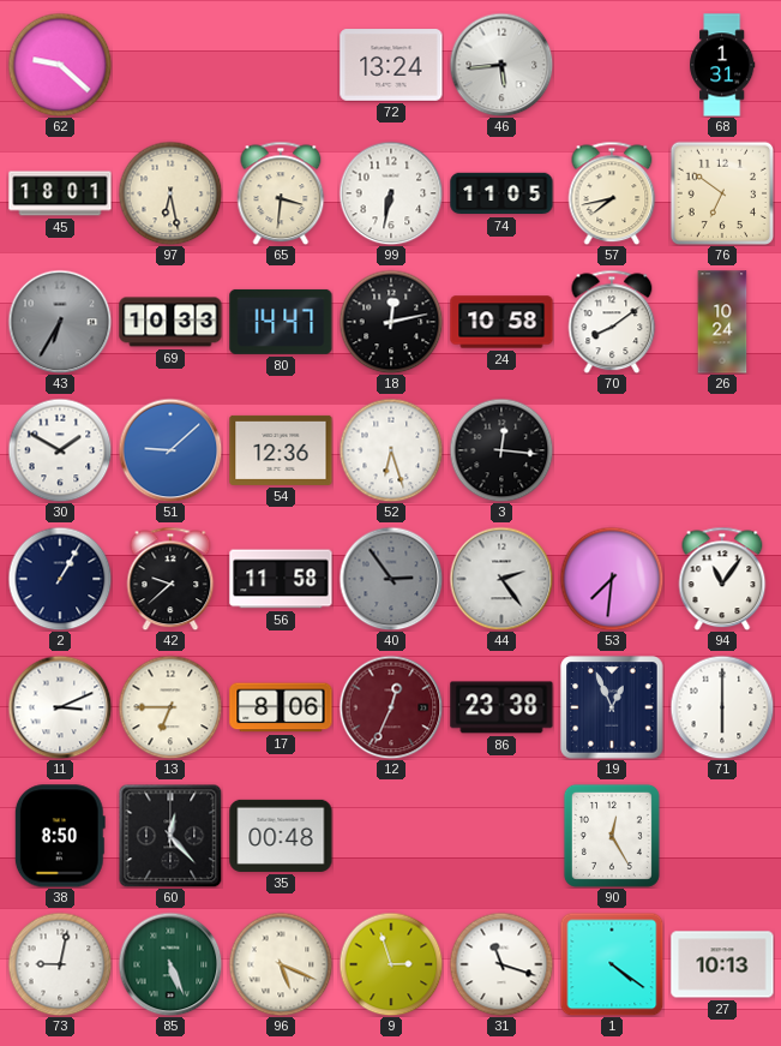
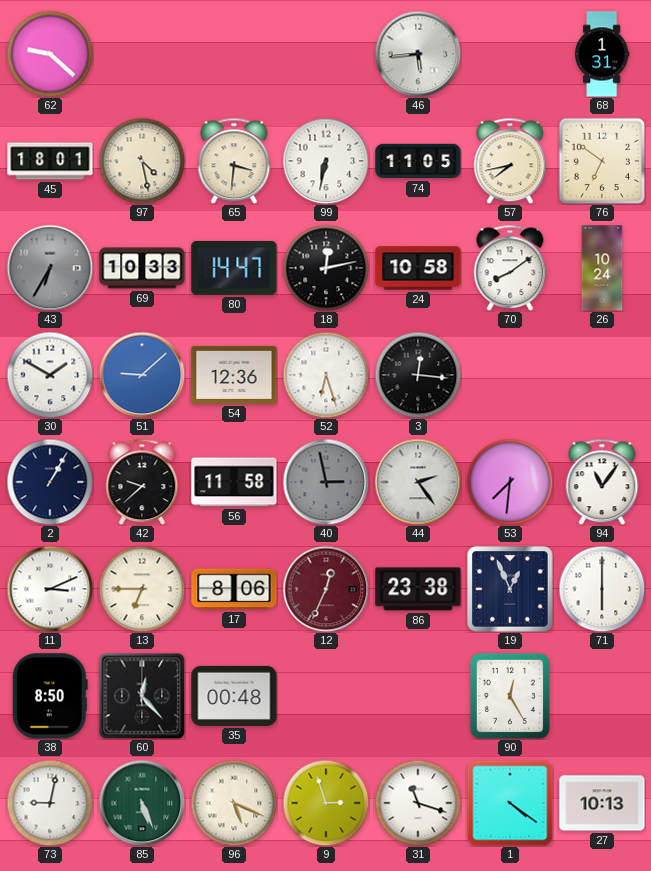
72: 13:24 -> none (391, 65)
97: 6:28 -> 4:28 (142, 161)
40: 2:54 -> 2:58 (326, 482)
